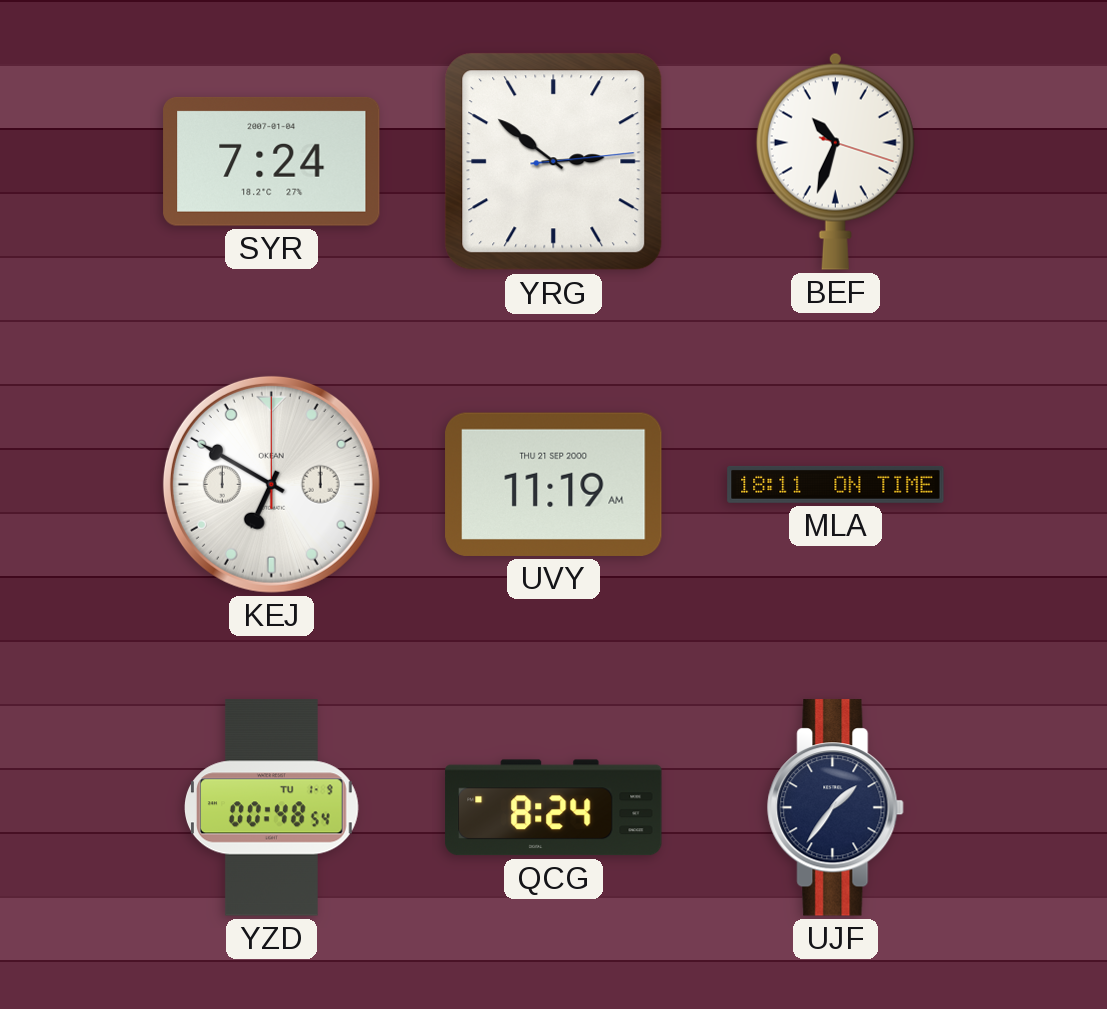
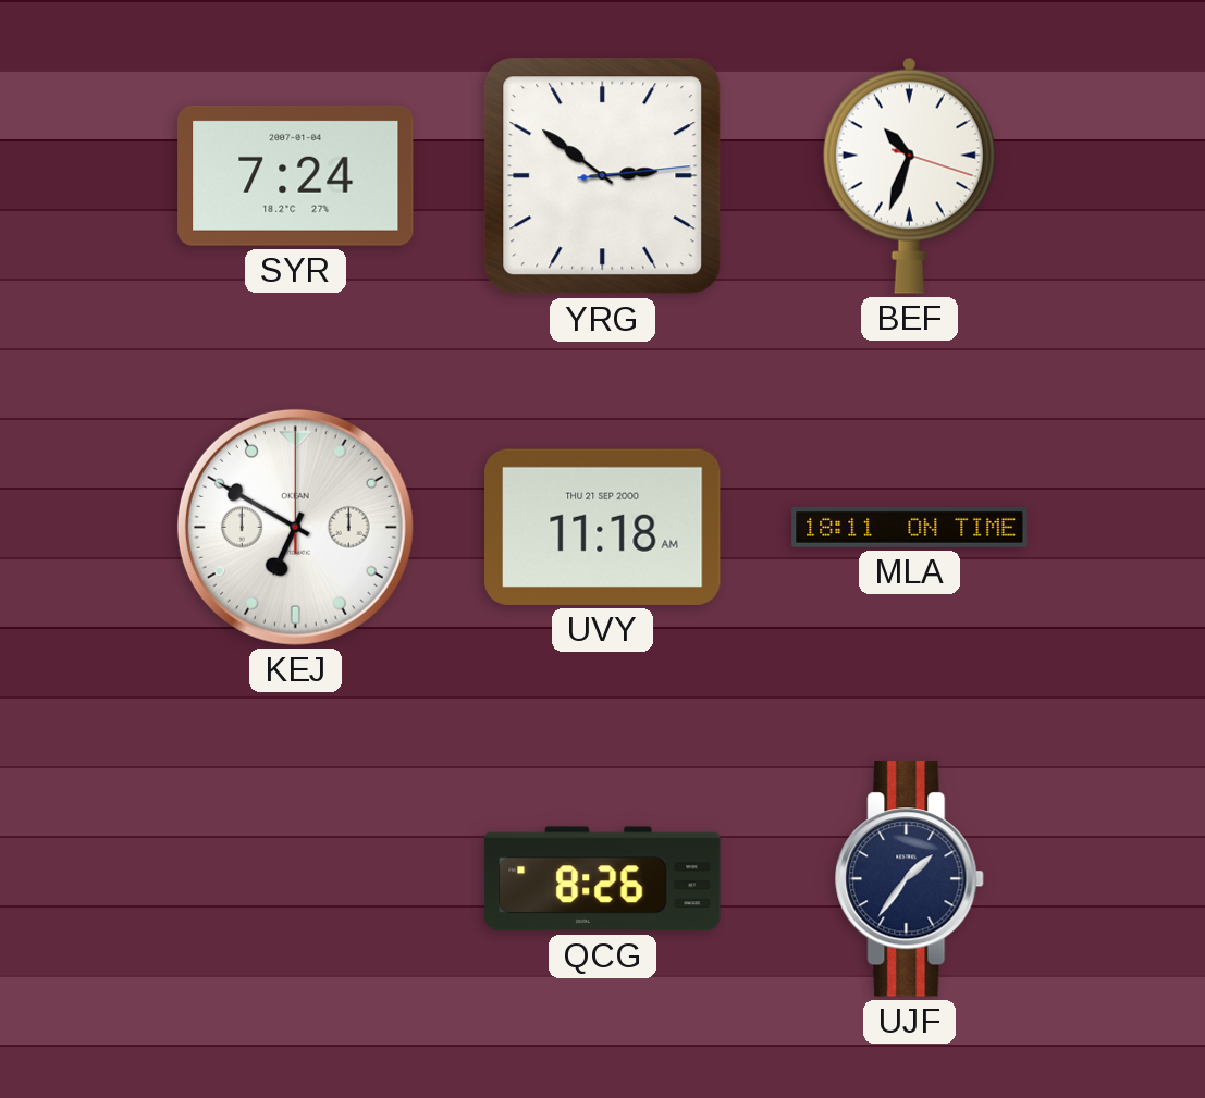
UVY: 11:19 -> 11:18 (603, 527)
YZD: 00:48 -> none (272, 808)
QCG: 8:24 -> 8:26 (603, 879)
